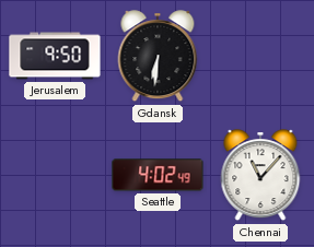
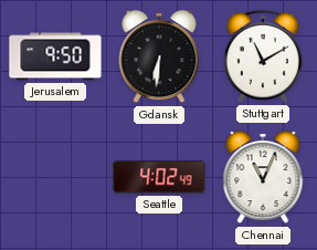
Stuttgart: none -> 11:10 (263, 56)
Chennai: 11:07 -> 11:04 (263, 178)
